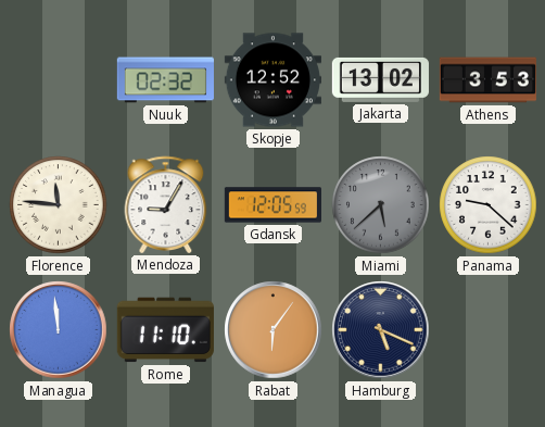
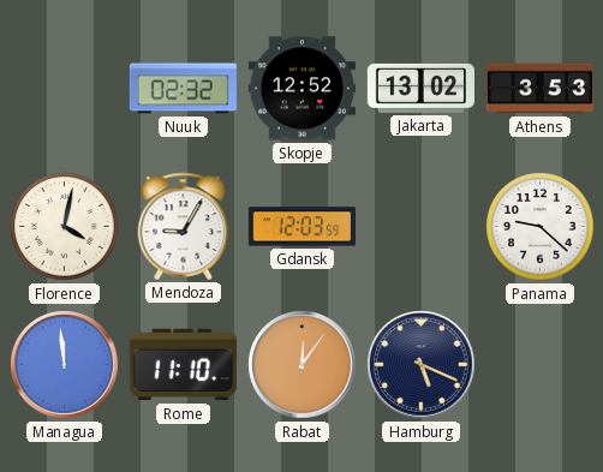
Florence: 11:46 -> 4:02 (65, 227)
Gdansk: 12:05 -> 12:03 (301, 227)
Miami: 5:38 -> none (381, 205)
Rabat: 6:06 -> 12:06 (303, 365)
